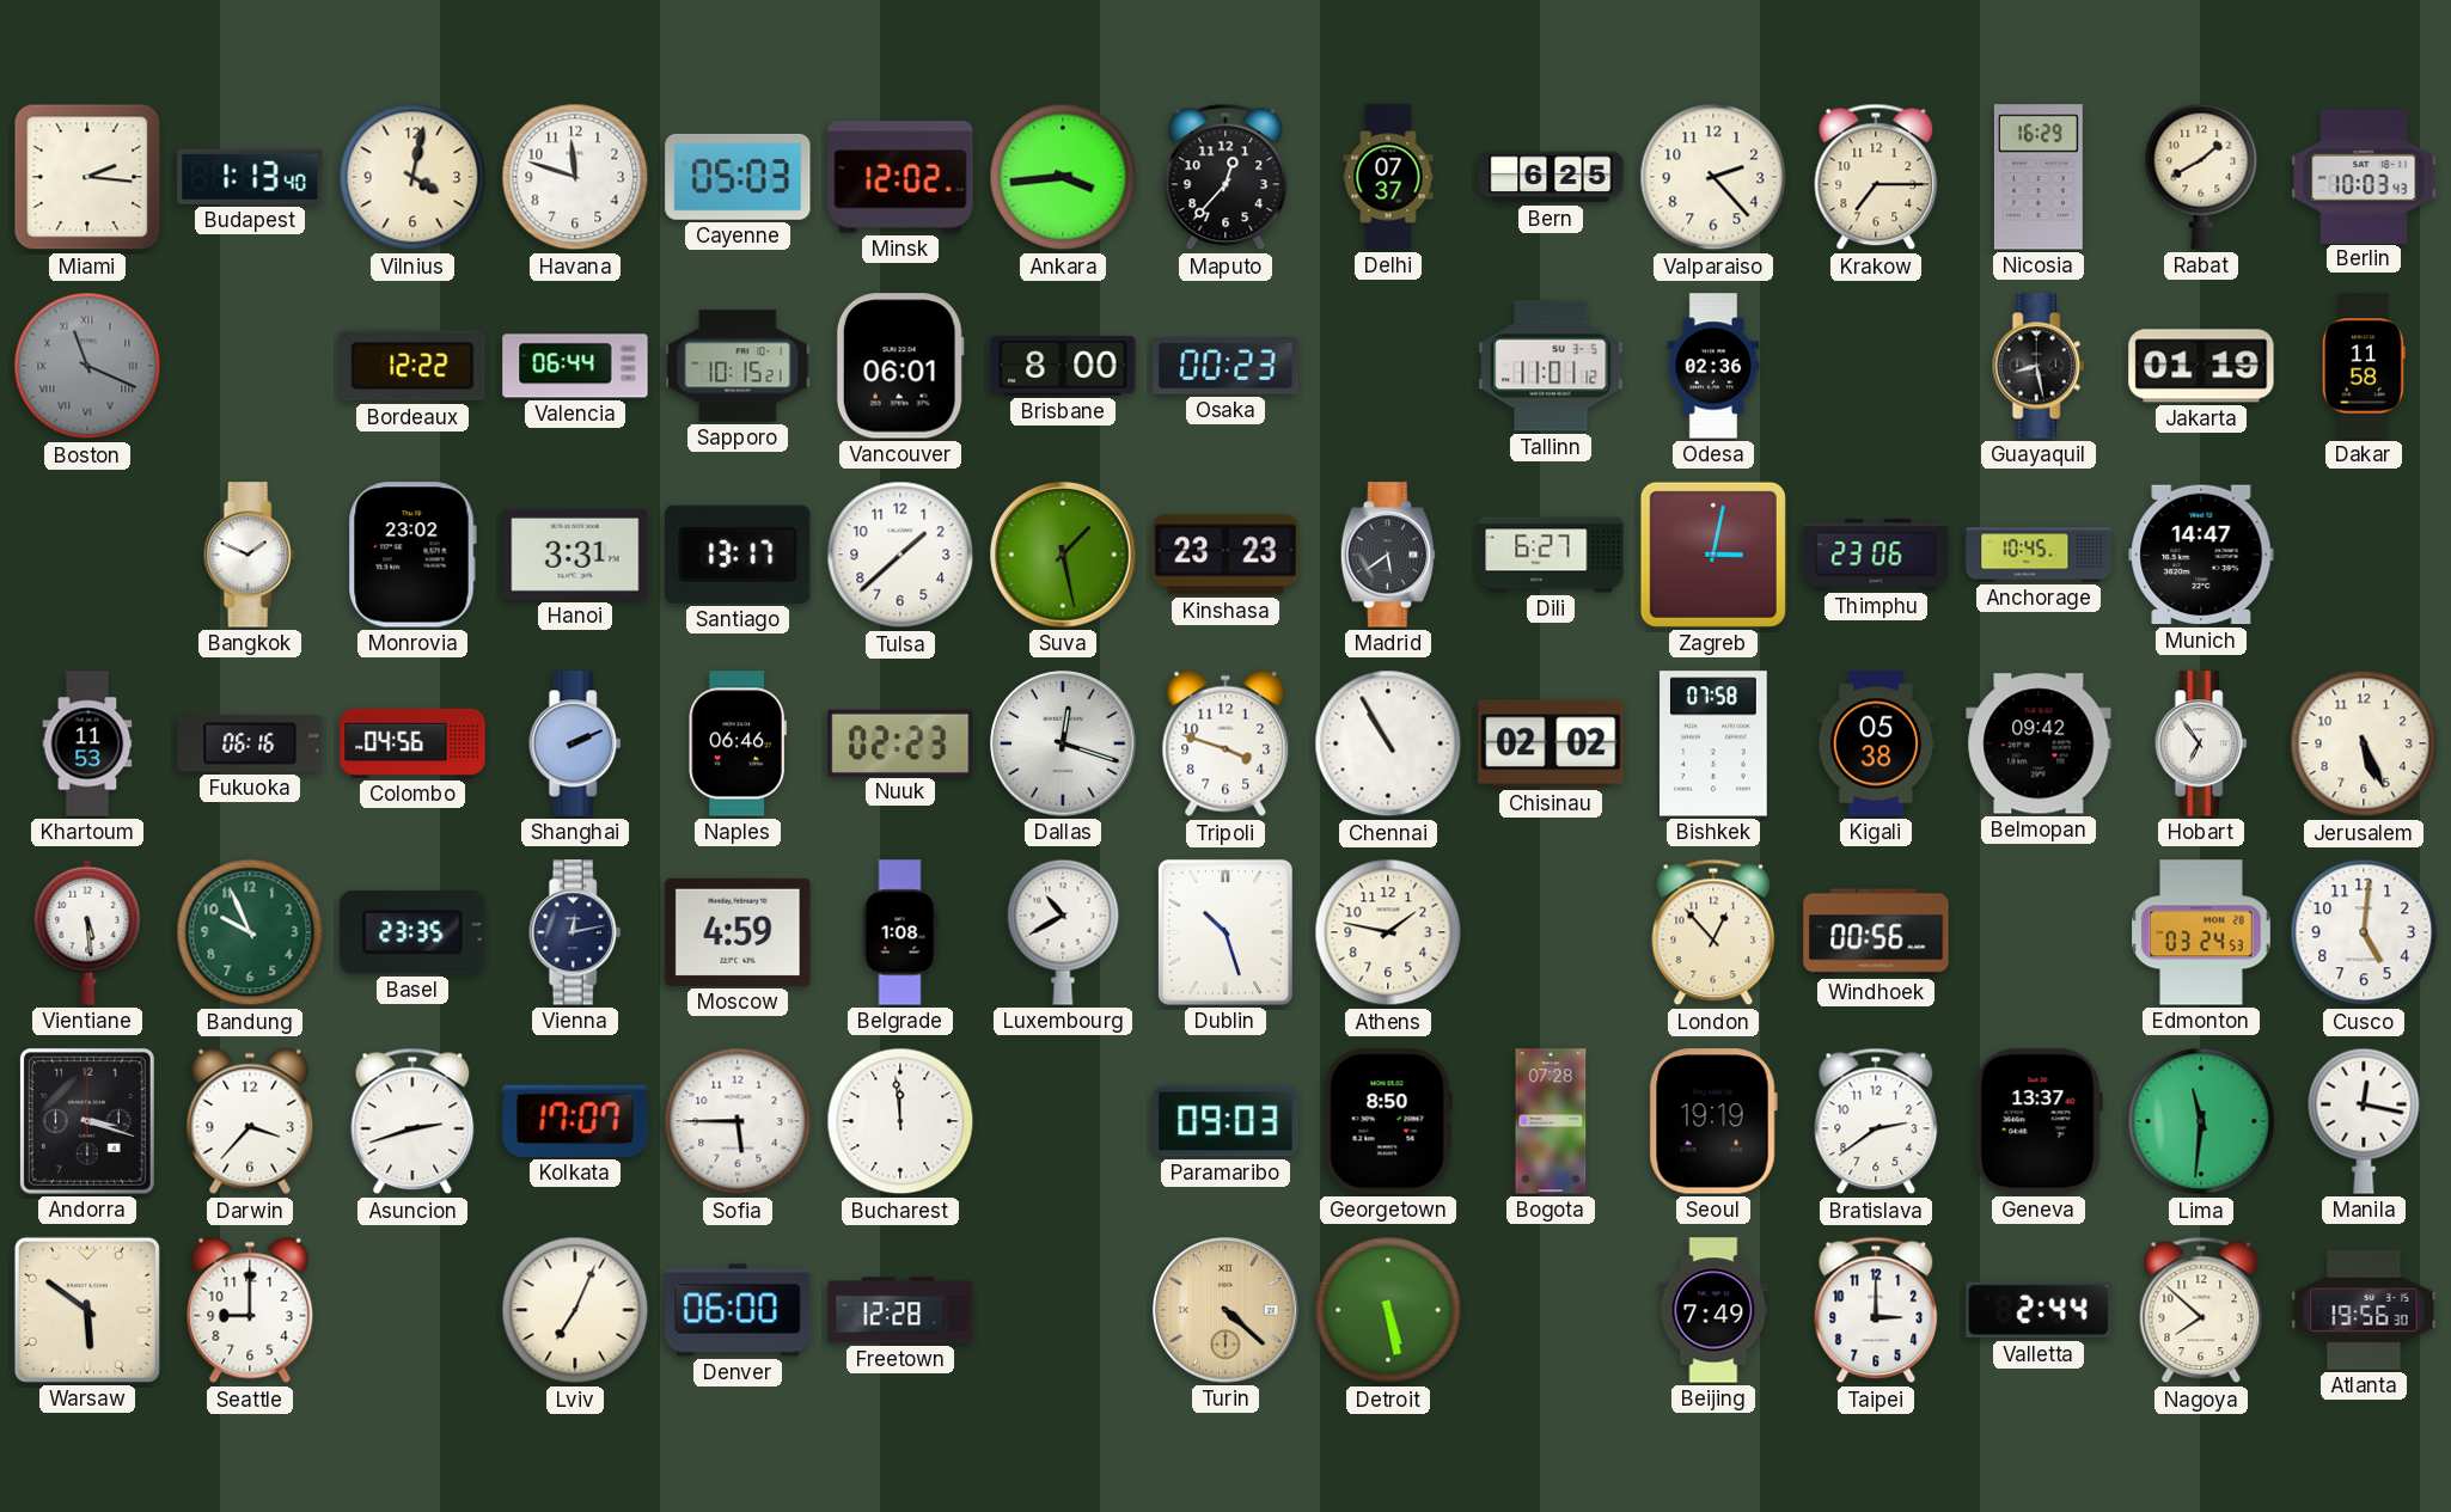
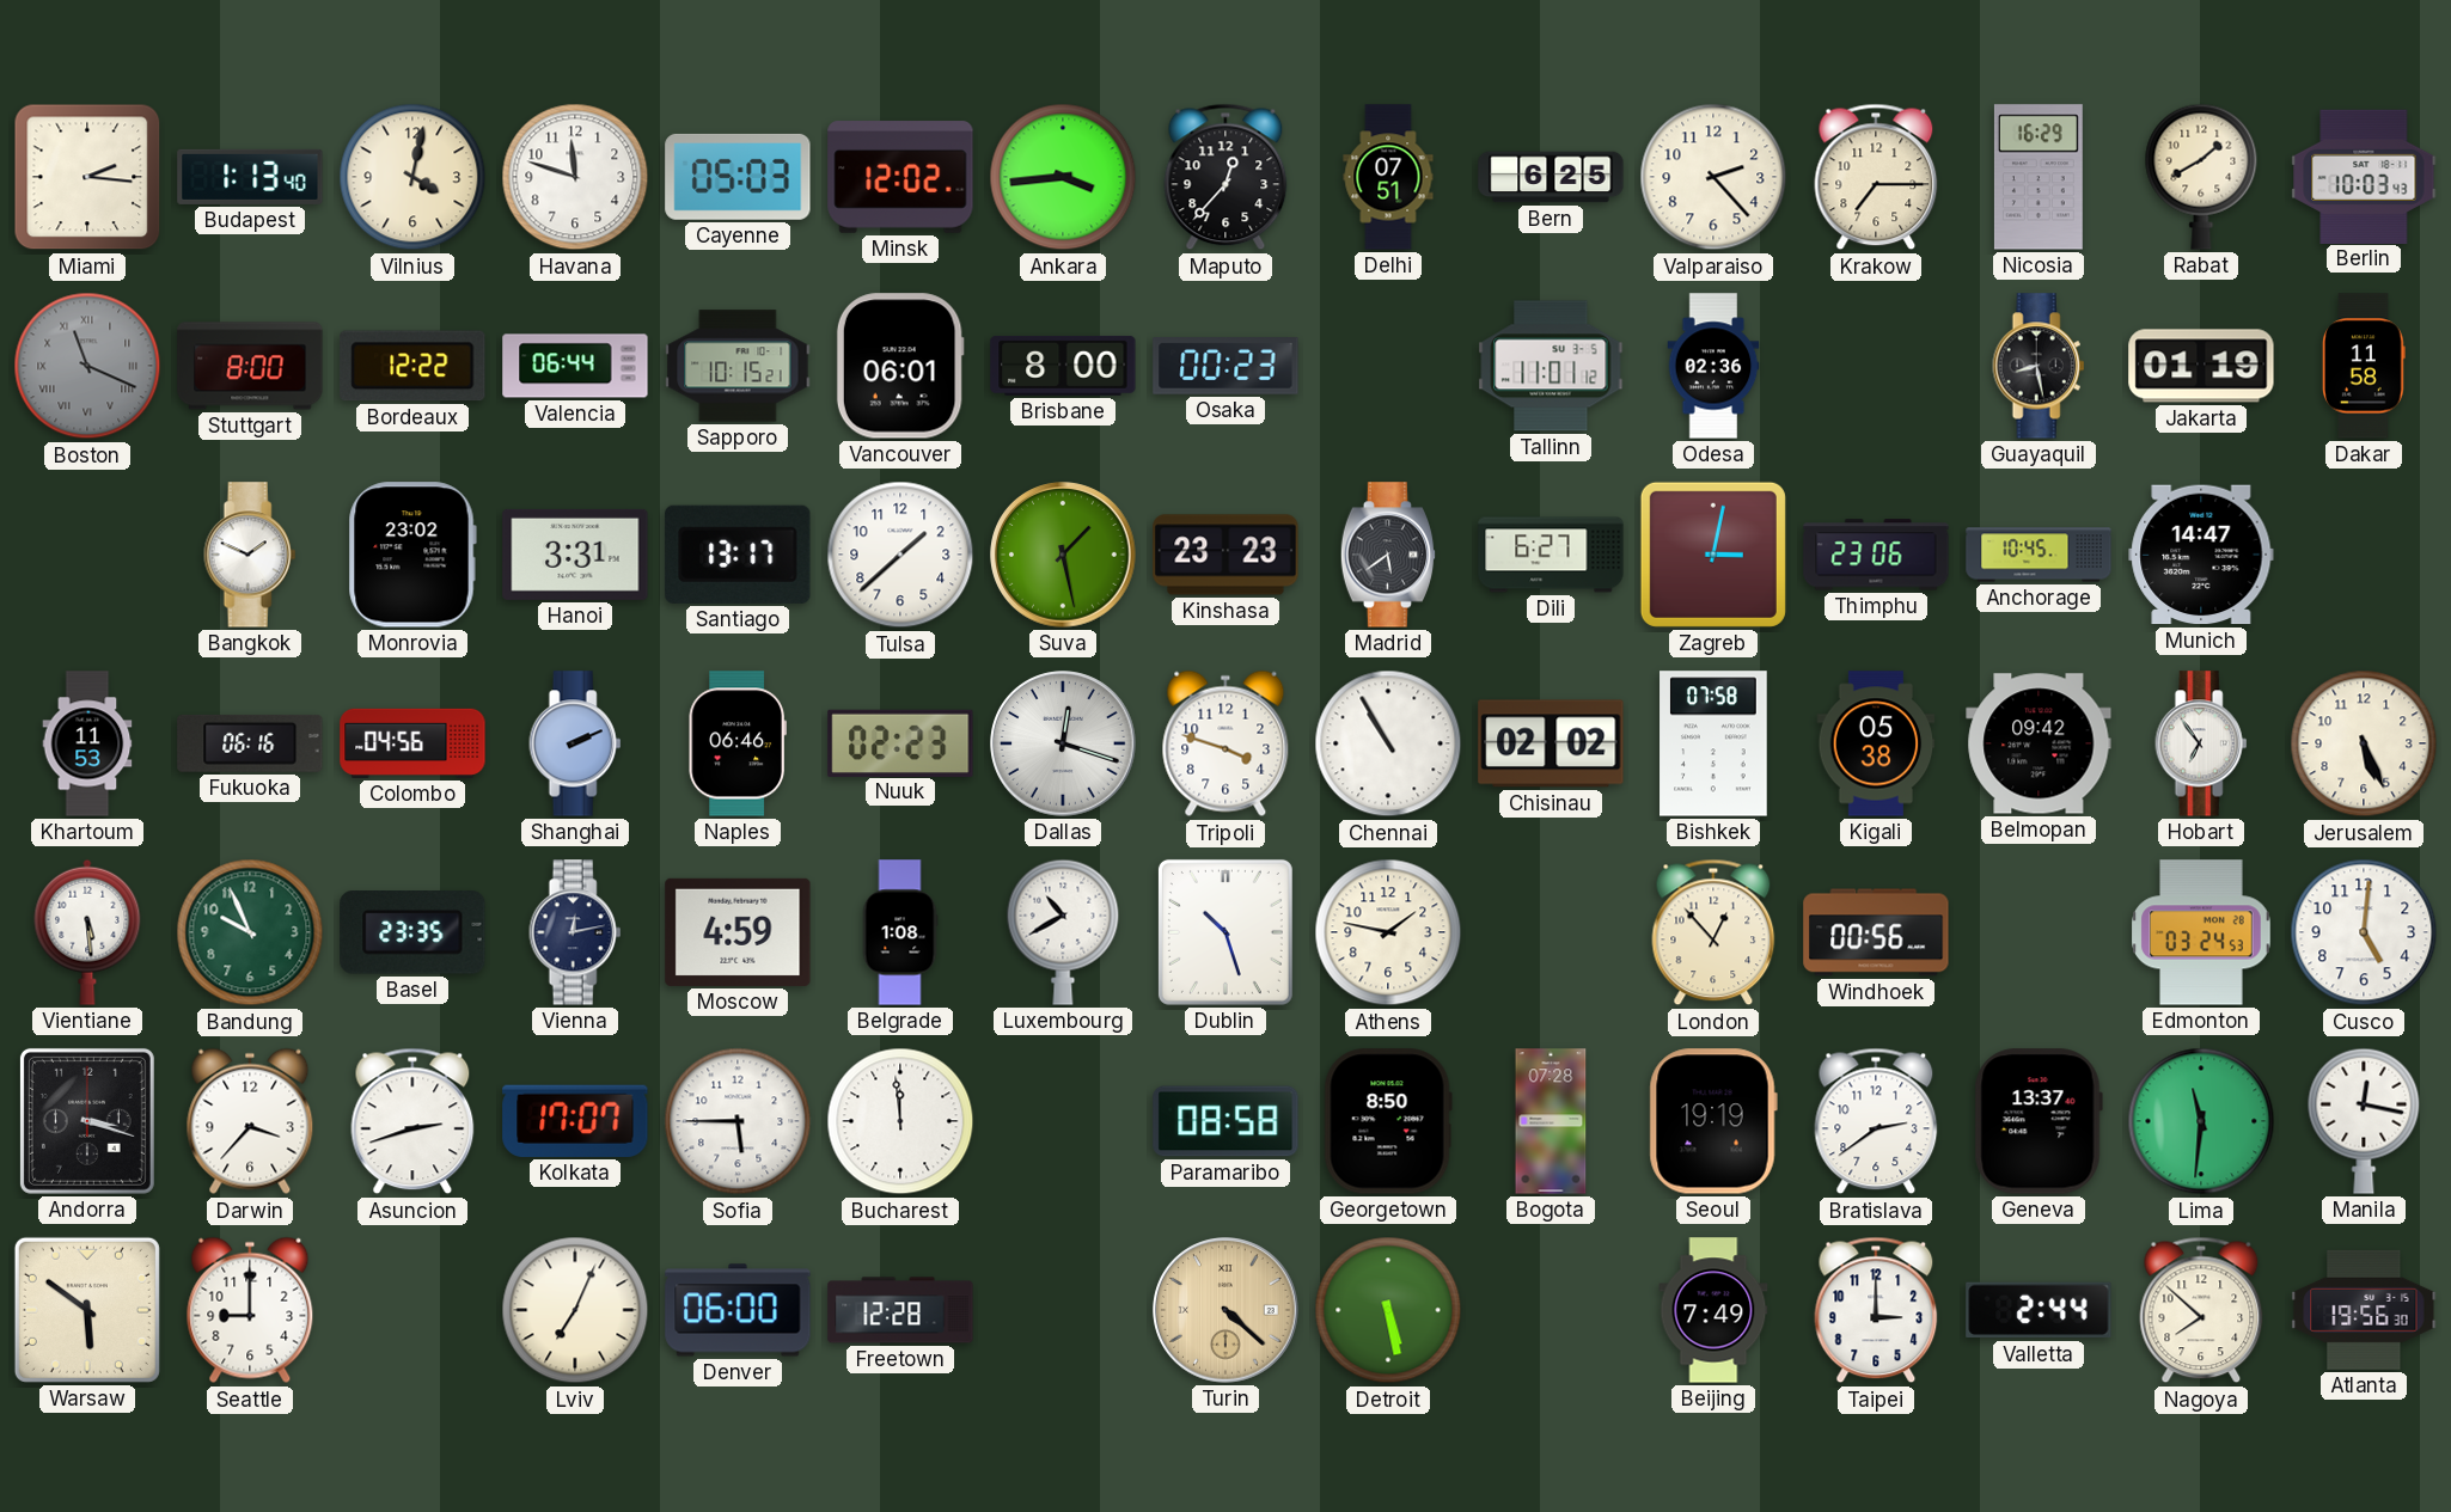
Delhi: 07:37 -> 07:51 (1388, 177)
Stuttgart: none -> 8:00 (250, 366)
Paramaribo: 09:03 -> 08:58 (1225, 1121)
